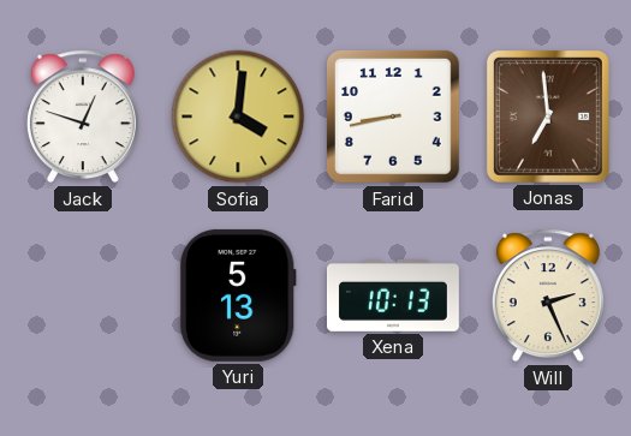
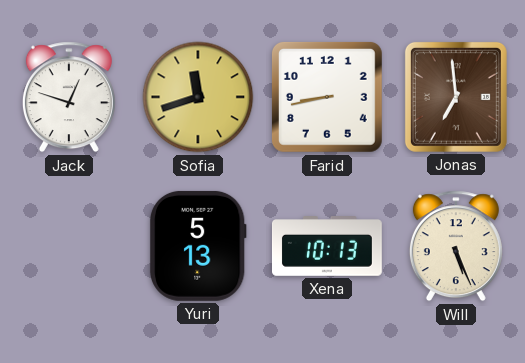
Sofia: 4:01 -> 11:42 (198, 97)
Will: 2:26 -> 5:26 (456, 246)
